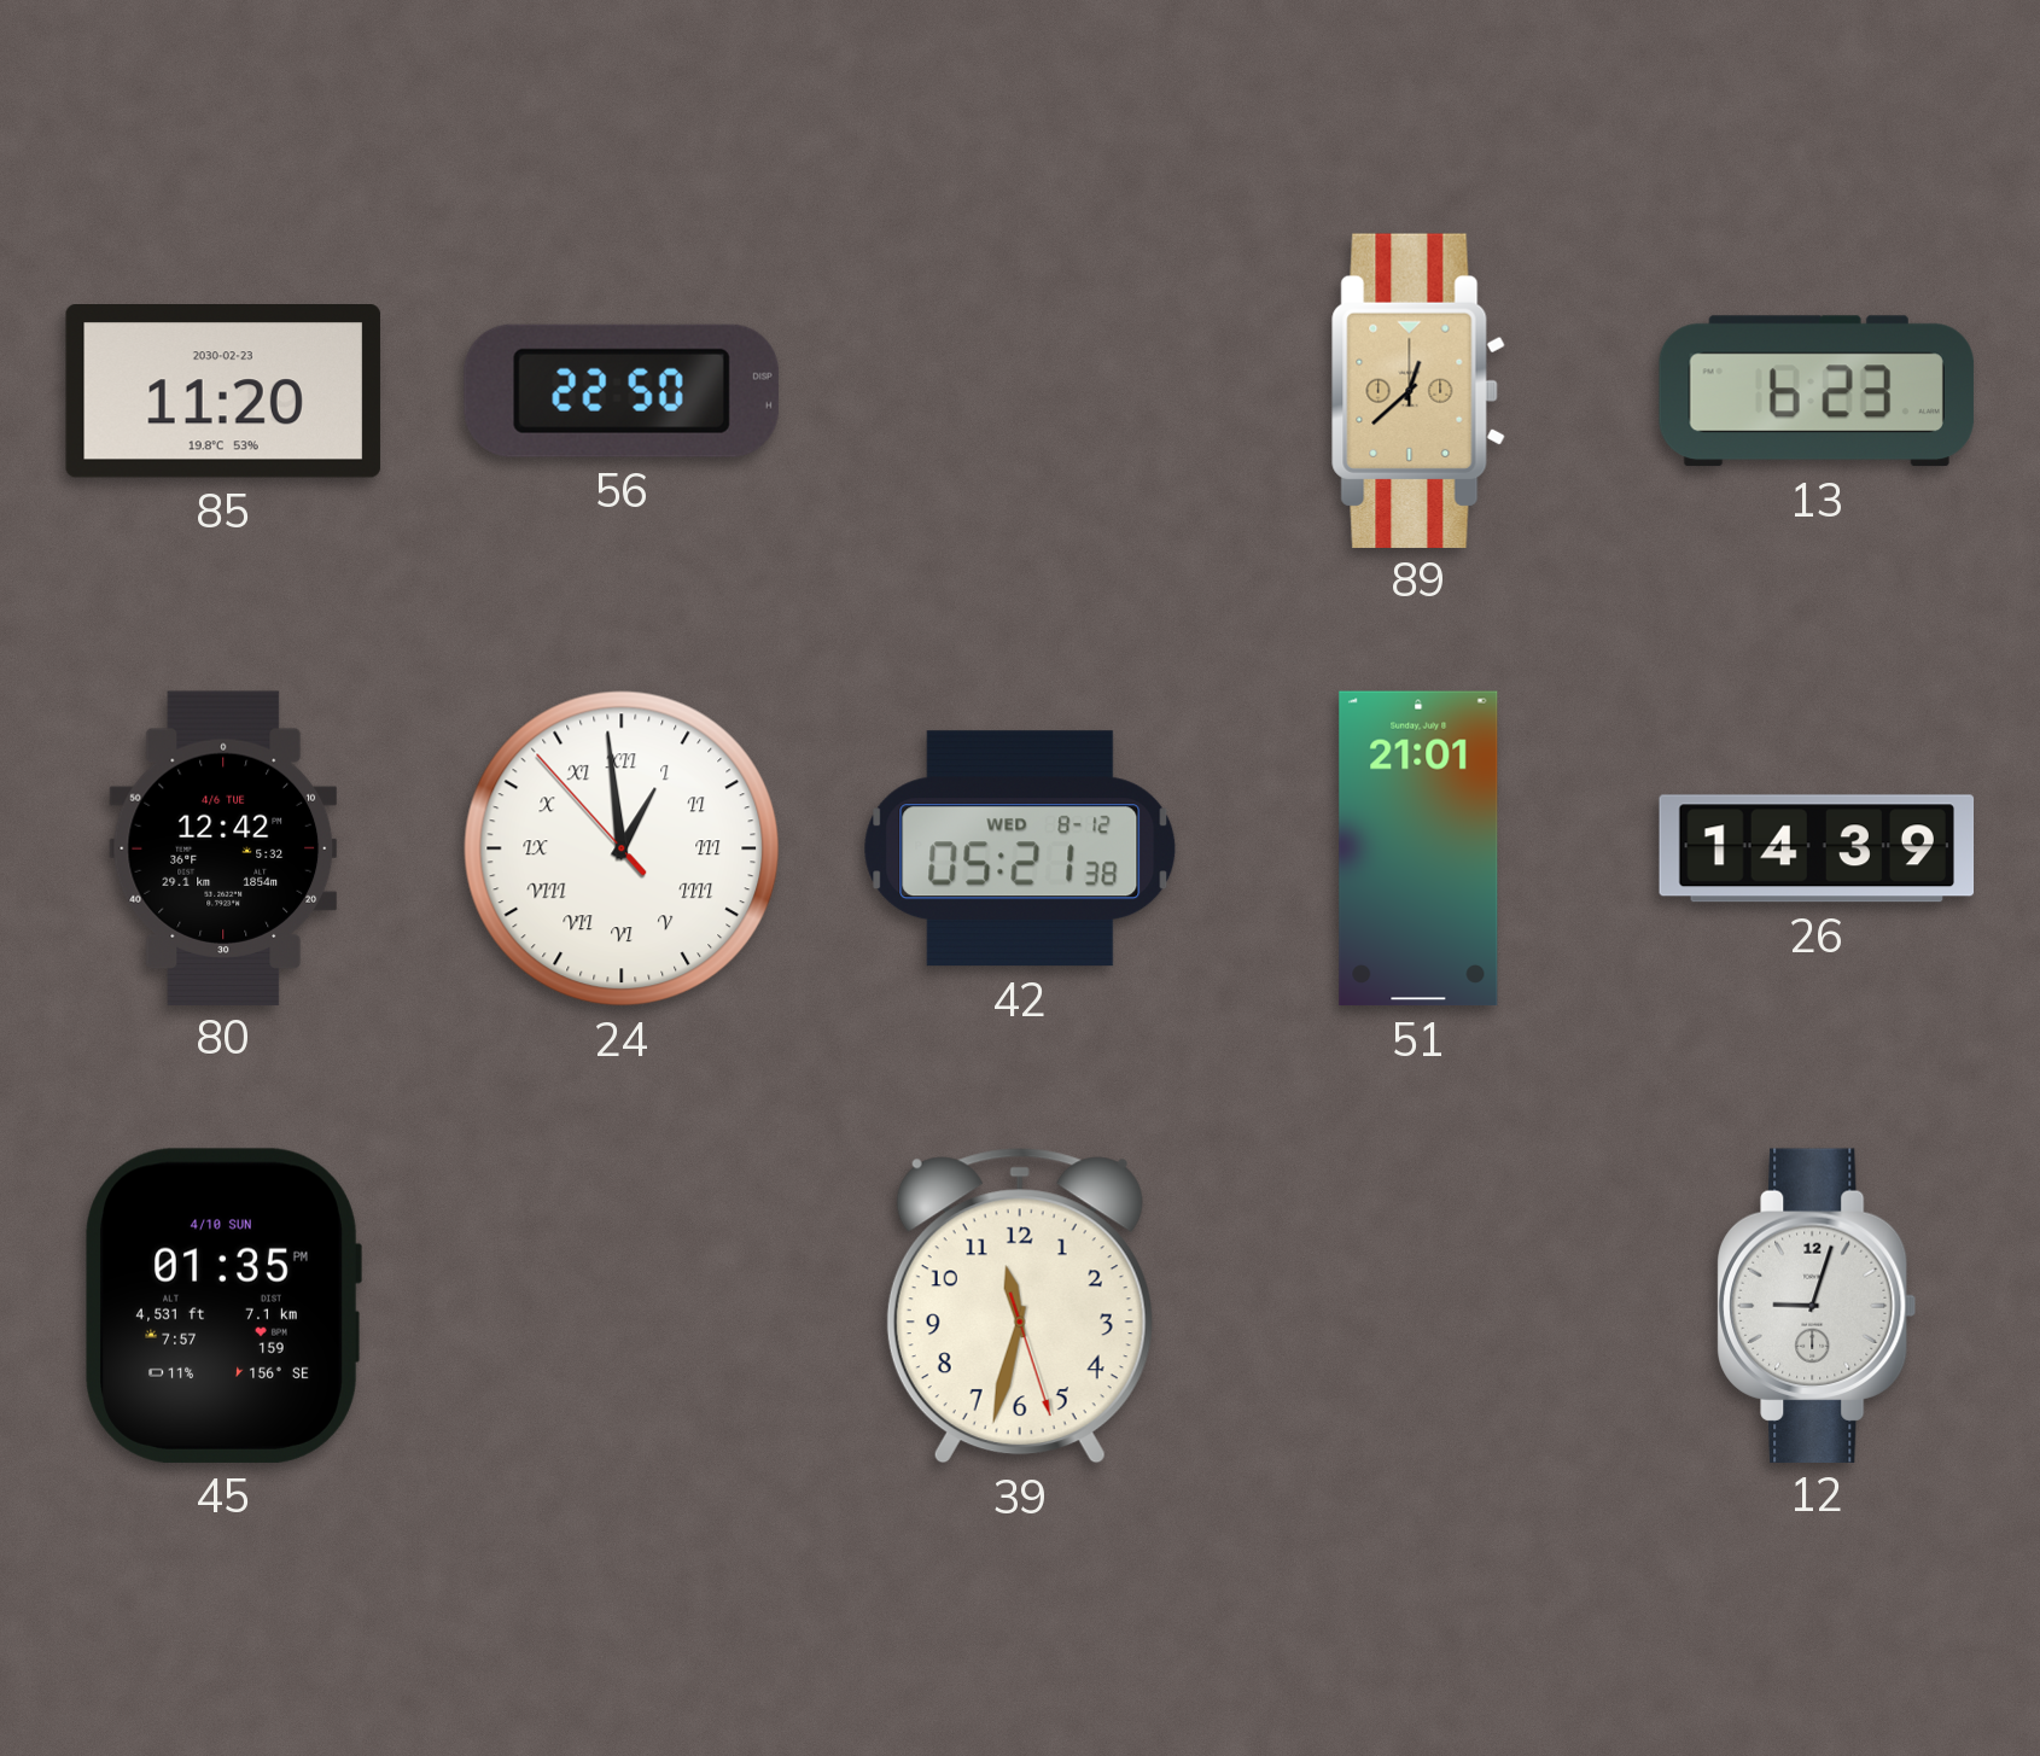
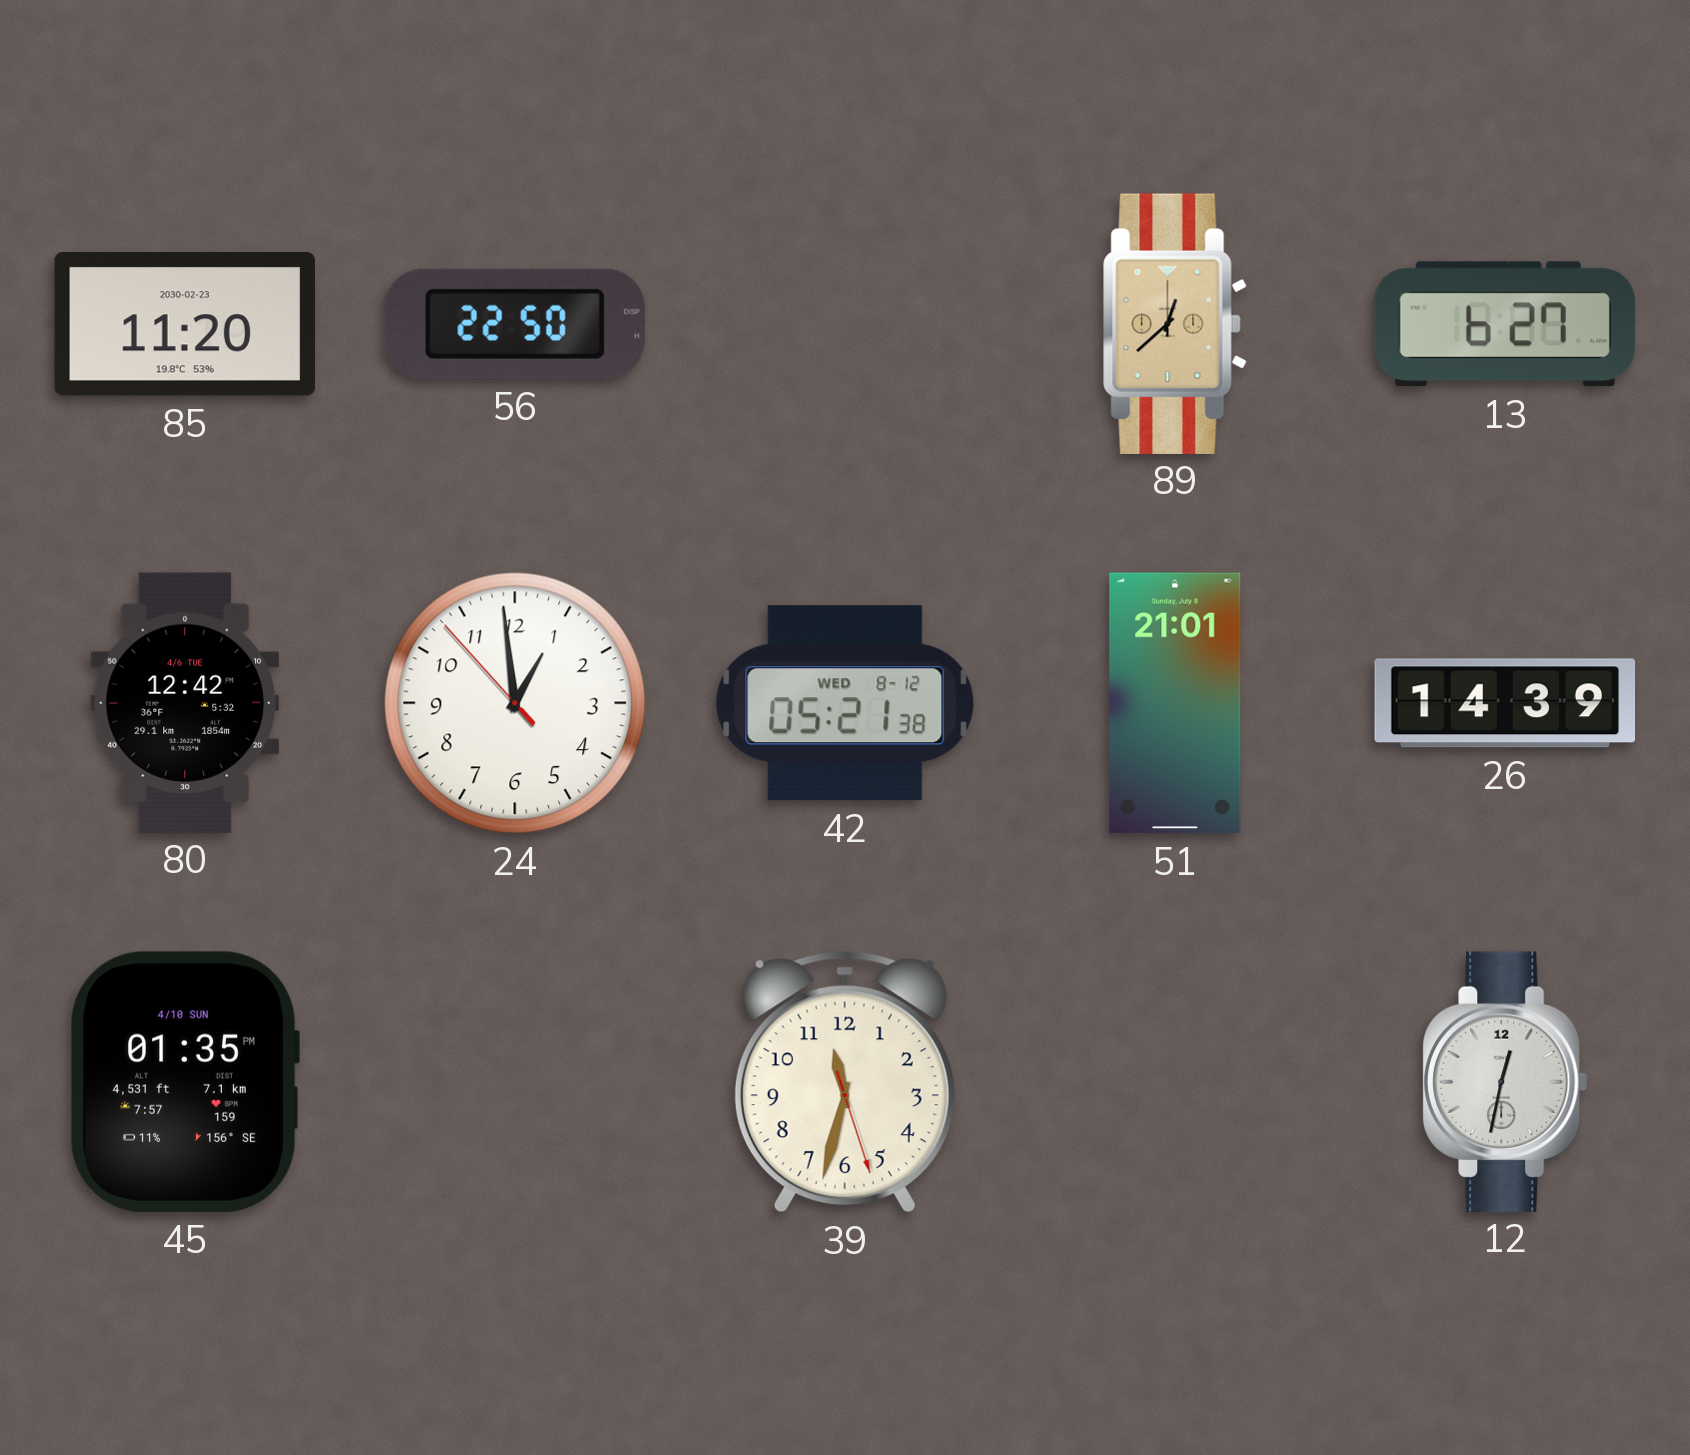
13: 6:23 -> 6:27 (1505, 324)
24 numerals: Roman -> Arabic (515, 703)
12: 9:03 -> 12:32 (1505, 1081)
